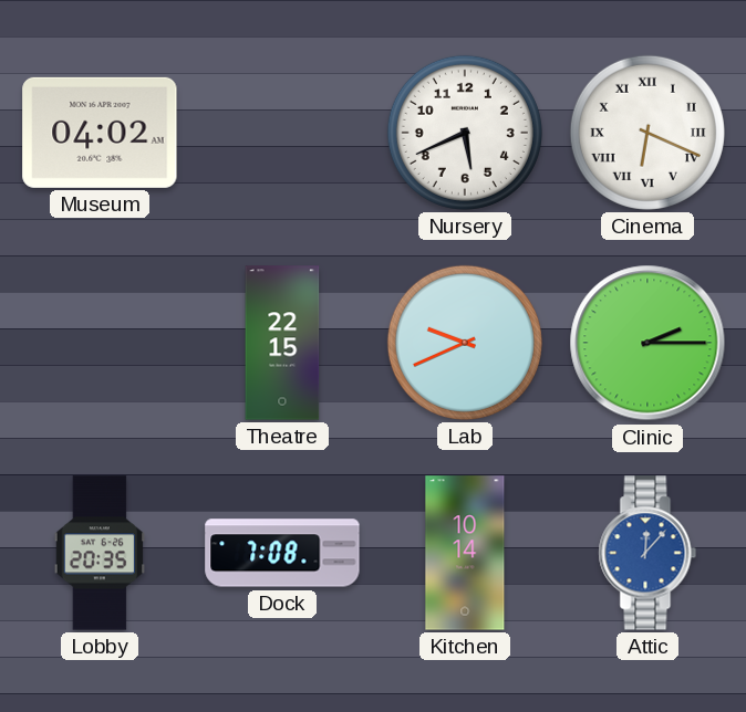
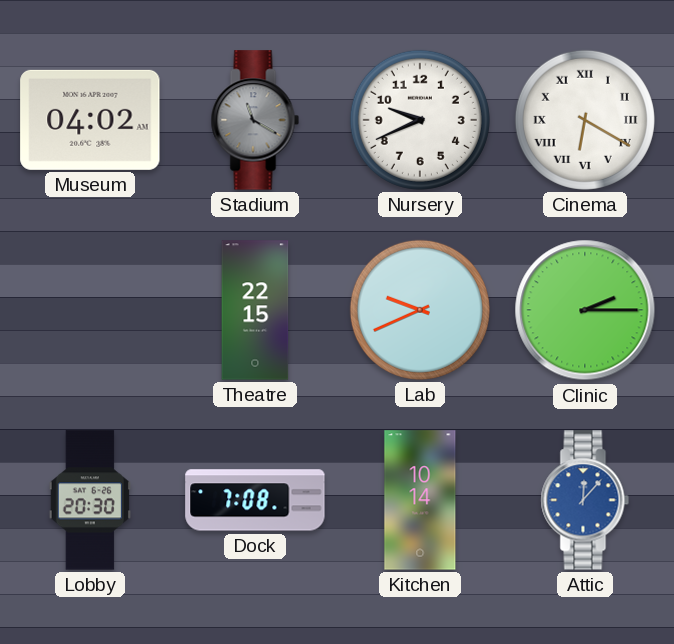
Stadium: none -> 11:20 (255, 120)
Nursery: 5:41 -> 9:41 (420, 120)
Cinema: 6:19 -> 6:20 (585, 120)
Lobby: 20:35 -> 20:30 (90, 500)
